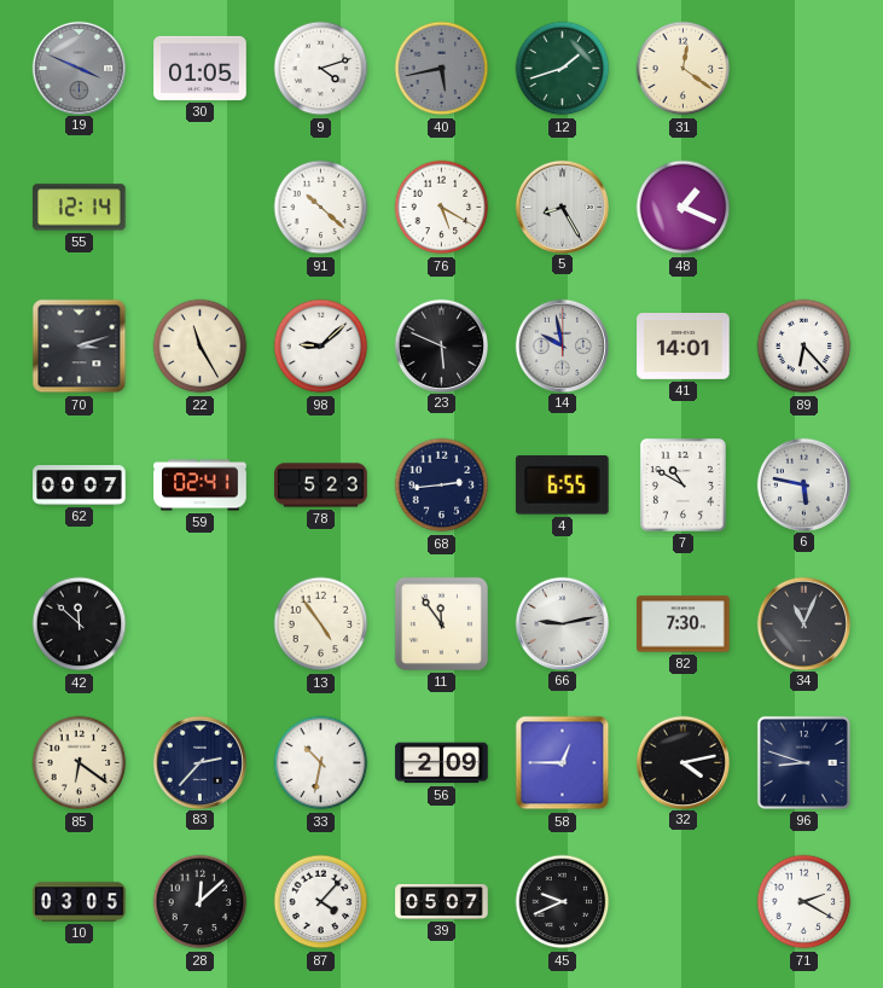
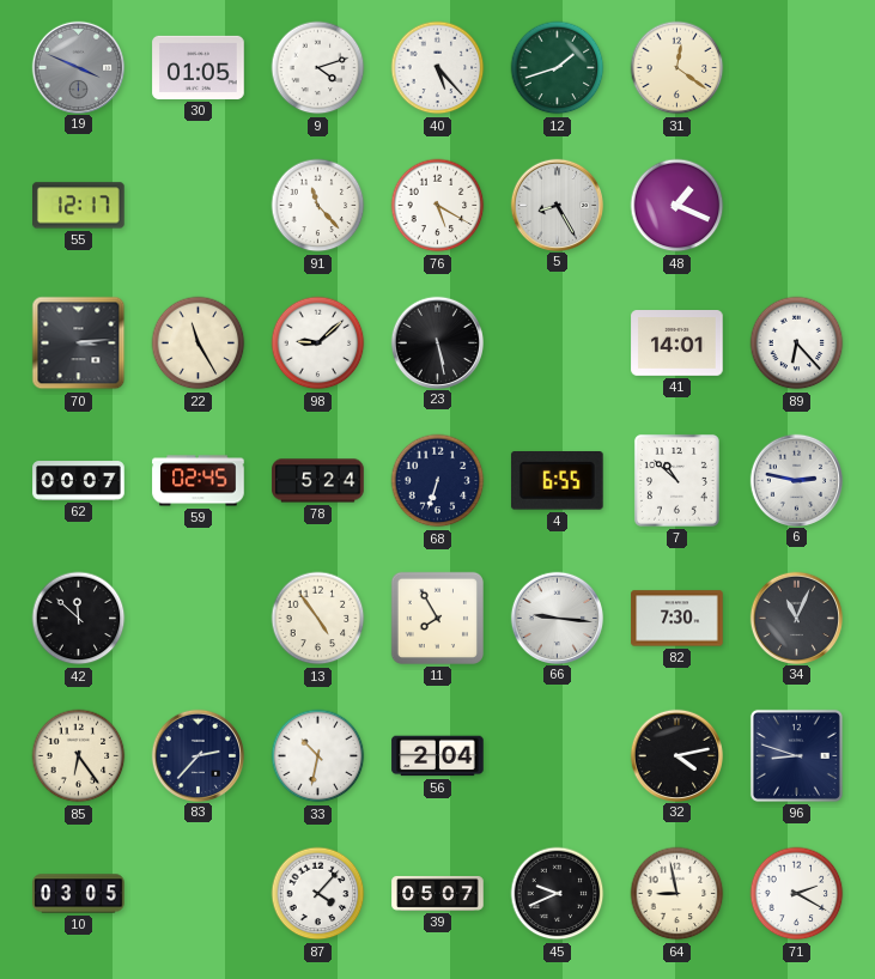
40: 5:43 -> 5:23 (438, 68)
40 dial: grey -> white (438, 68)
55: 12:14 -> 12:17 (79, 206)
91: 10:22 -> 11:23 (318, 206)
70: 3:12 -> 3:14 (79, 343)
23: 5:49 -> 5:28 (437, 342)
14: 9:58 -> none (562, 345)
59: 02:41 -> 02:45 (199, 481)
78: 5:23 -> 5:24 (318, 481)
68: 2:44 -> 6:33 (438, 481)
7: 10:50 -> 10:52 (676, 480)
6: 5:47 -> 2:47 (796, 480)
11: 11:54 -> 7:55 (437, 618)
66: 9:13 -> 9:16 (557, 618)
85: 6:21 -> 6:24 (79, 756)
56: 2:09 -> 2:04 (438, 756)
58: 12:45 -> none (563, 763)
28: 12:08 -> none (201, 902)
64: none -> 8:58 (677, 894)
